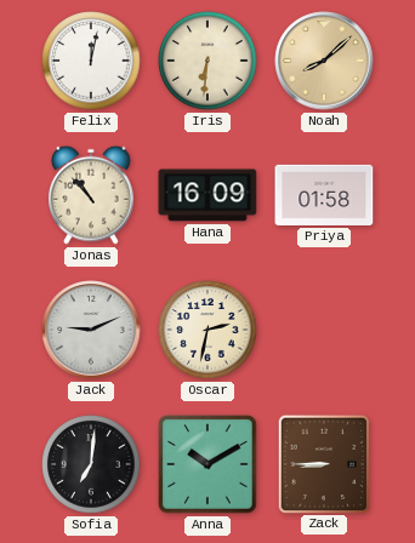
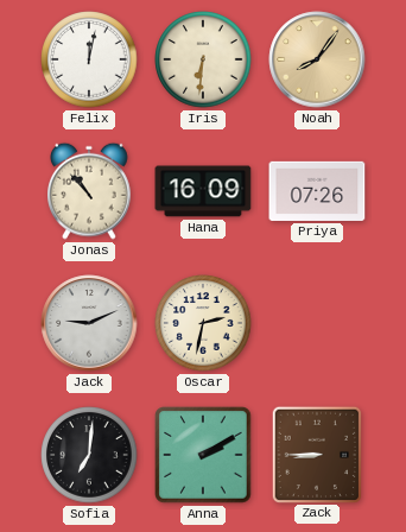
Noah: 8:08 -> 8:06 (317, 59)
Priya: 01:58 -> 07:26 (317, 191)
Anna: 10:10 -> 2:10 (203, 455)
